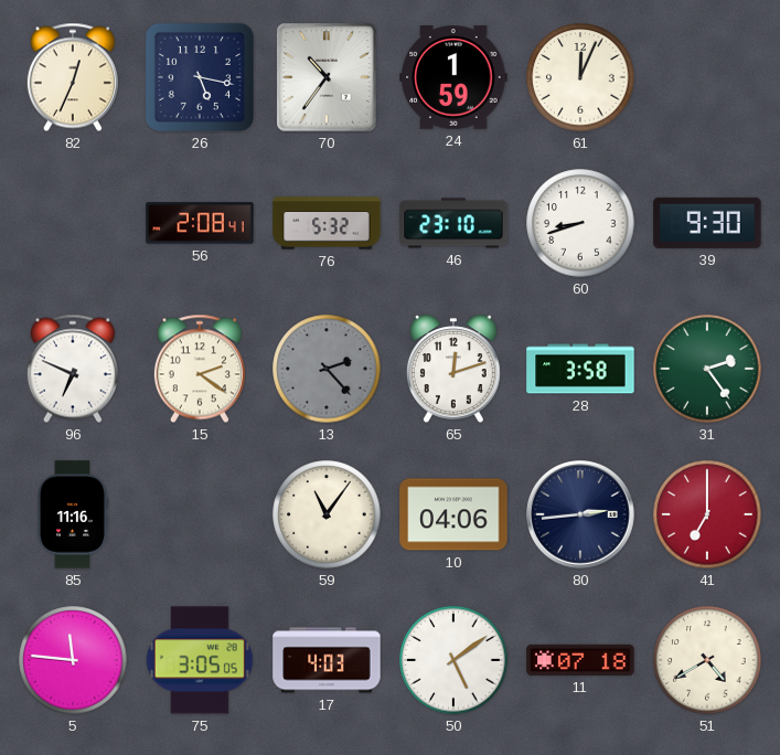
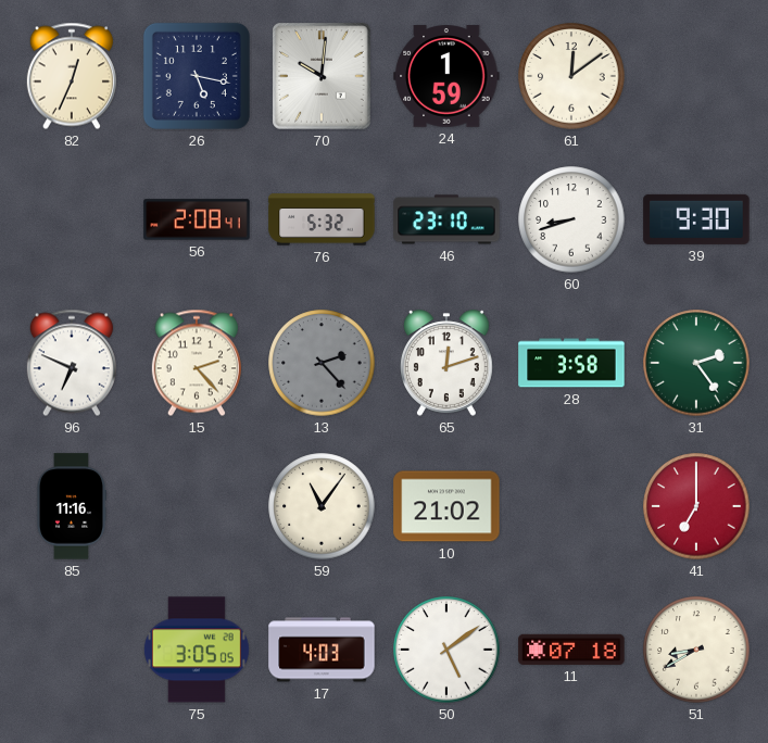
70: 10:36 -> 10:01 (322, 76)
61: 12:04 -> 12:09 (571, 76)
15: 2:21 -> 2:23 (197, 363)
10: 04:06 -> 21:02 (446, 506)
80: 2:44 -> none (581, 515)
5: 11:46 -> none (73, 660)
51: 4:40 -> 8:40 (696, 650)
